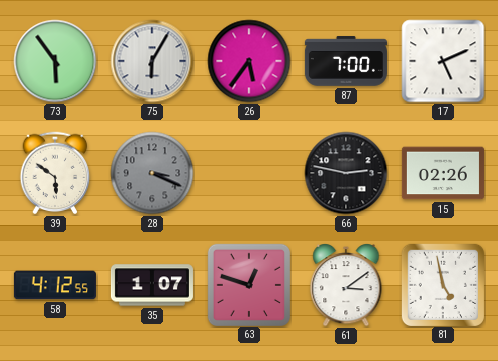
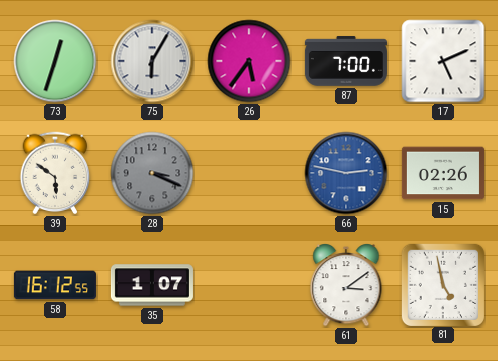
73: 5:54 -> 12:33 (55, 61)
66 dial: black -> blue (346, 173)
58: 4:12 -> 16:12 (55, 285)
63: 12:48 -> none (248, 284)
